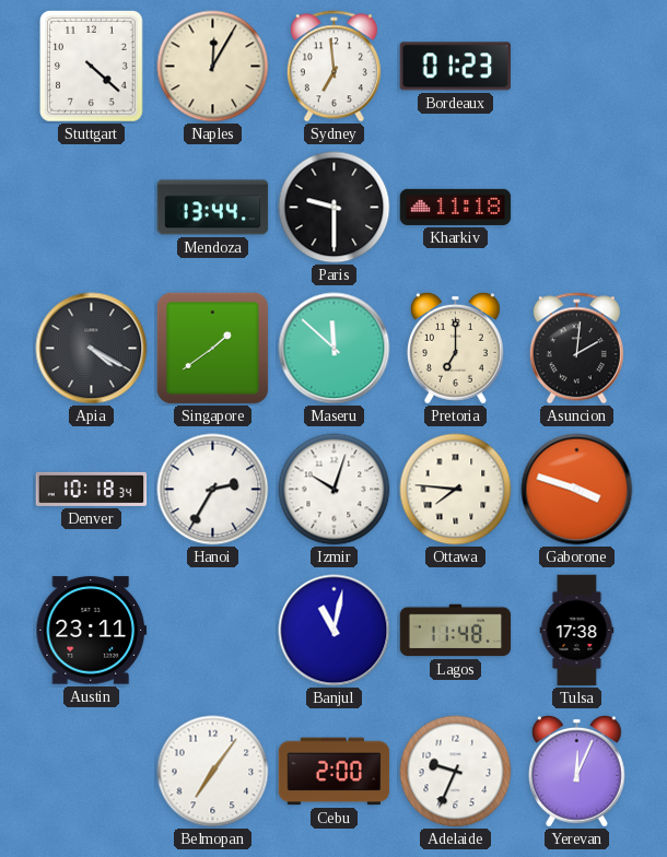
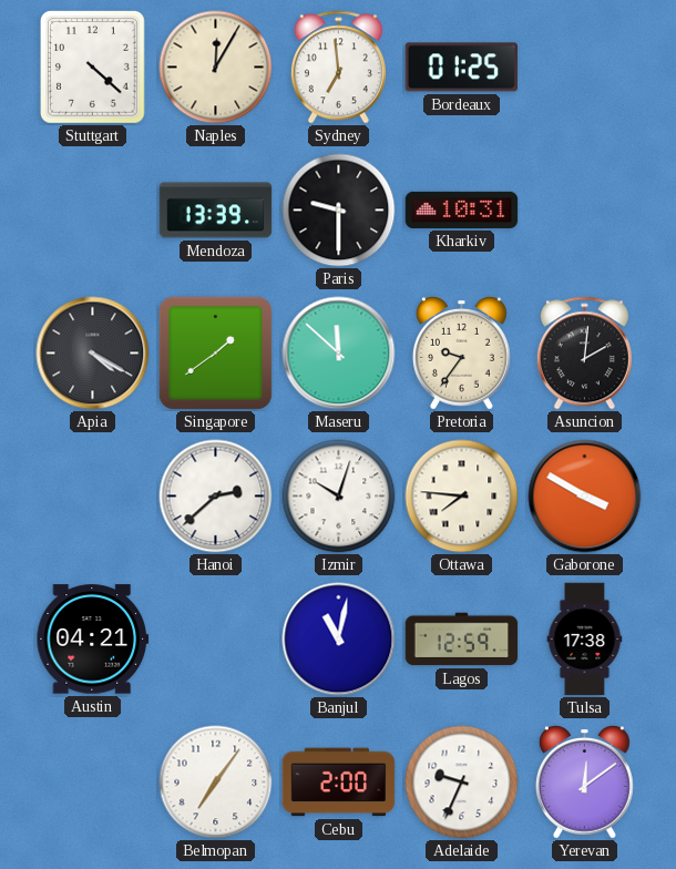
Bordeaux: 01:23 -> 01:25 (461, 68)
Mendoza: 13:44 -> 13:39 (216, 211)
Kharkiv: 11:18 -> 10:31 (462, 209)
Pretoria: 7:00 -> 9:36 (462, 352)
Denver: 10:18 -> none (92, 489)
Hanoi: 2:35 -> 2:38 (216, 497)
Gaborone: 3:48 -> 3:50 (585, 497)
Austin: 23:11 -> 04:21 (93, 640)
Lagos: 11:48 -> 12:59 (462, 640)
Yerevan: 12:04 -> 12:09 (585, 781)
